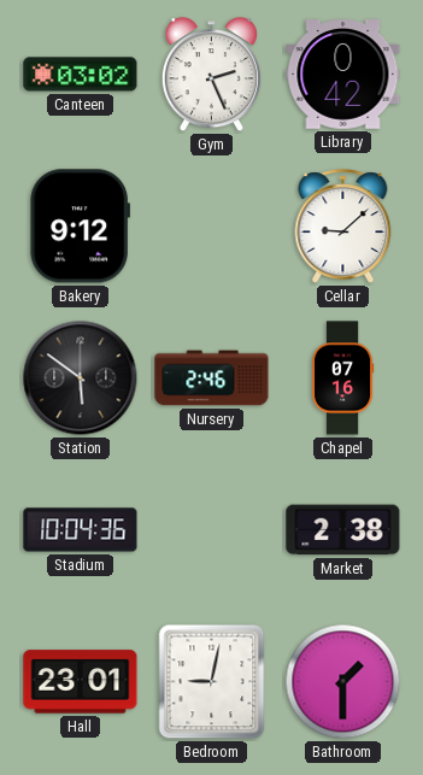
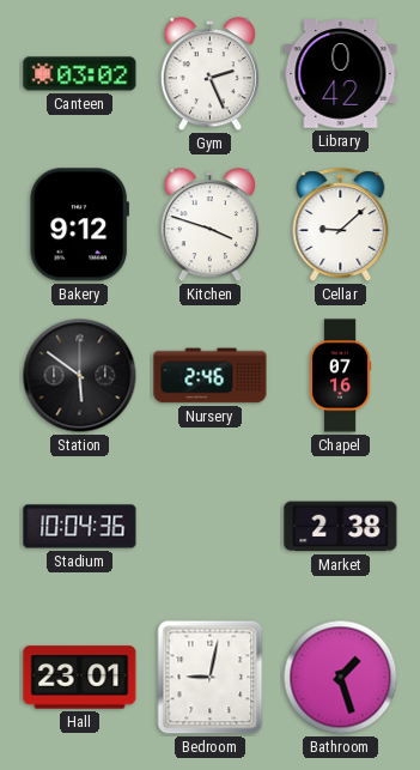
Kitchen: none -> 3:48 (209, 225)
Bathroom: 1:30 -> 1:27 (341, 678)
